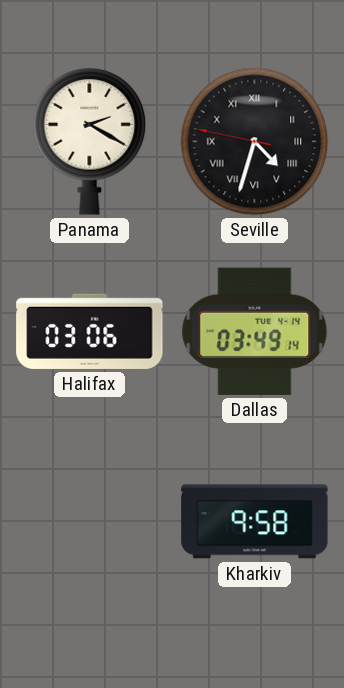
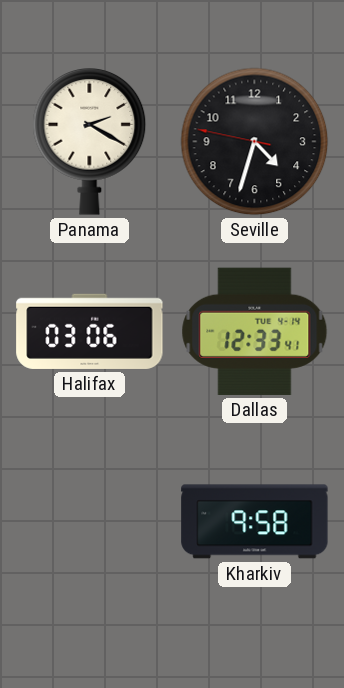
Seville numerals: Roman -> Arabic (255, 142)
Dallas: 03:49 -> 12:33 (255, 331)
